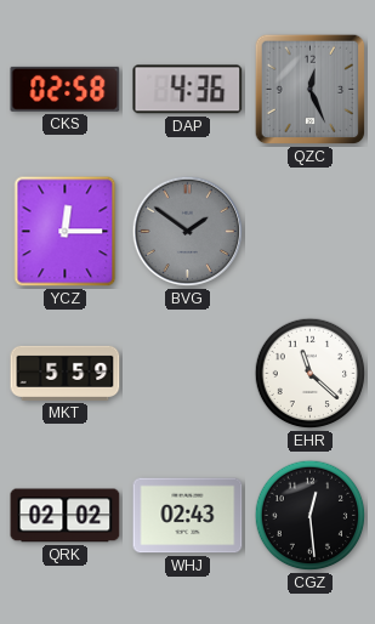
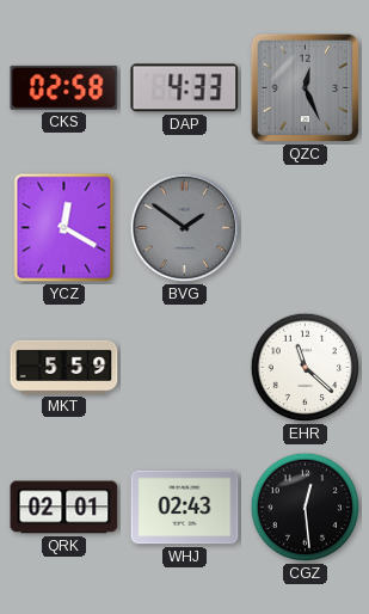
DAP: 4:36 -> 4:33 (185, 88)
YCZ: 12:15 -> 12:20 (64, 228)
QRK: 02:02 -> 02:01 (64, 508)
